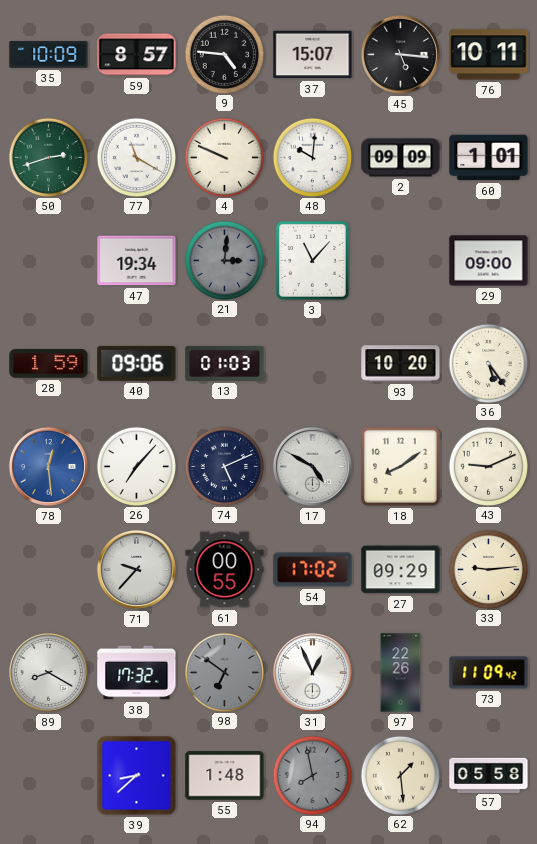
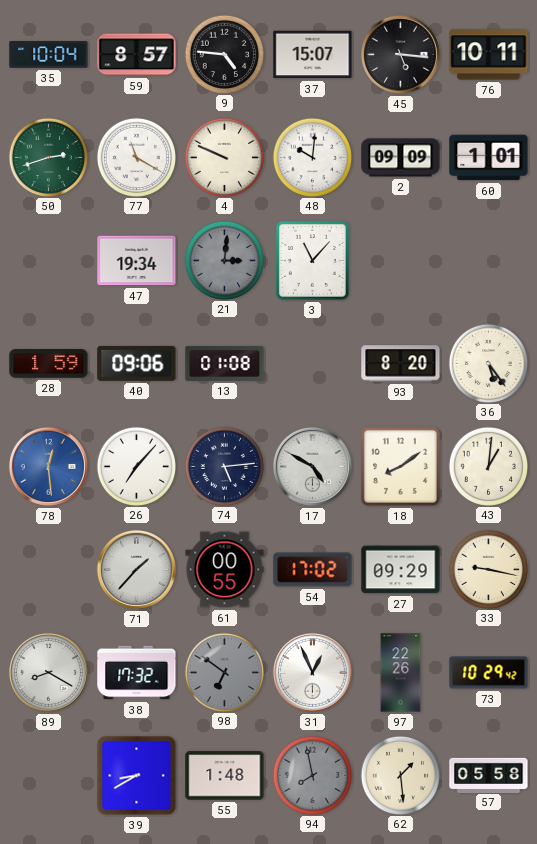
35: 10:09 -> 10:04 (49, 55)
29: 09:00 -> none (489, 261)
13: 01:03 -> 01:08 (225, 363)
93: 10:20 -> 8:20 (401, 364)
74: 5:11 -> 5:14 (224, 466)
43: 9:11 -> 1:01 (488, 466)
71: 9:37 -> 1:37 (136, 569)
33: 9:14 -> 9:17 (488, 569)
73: 11:09 -> 10:29 (489, 673)
39: 8:38 -> 8:40 (137, 776)
